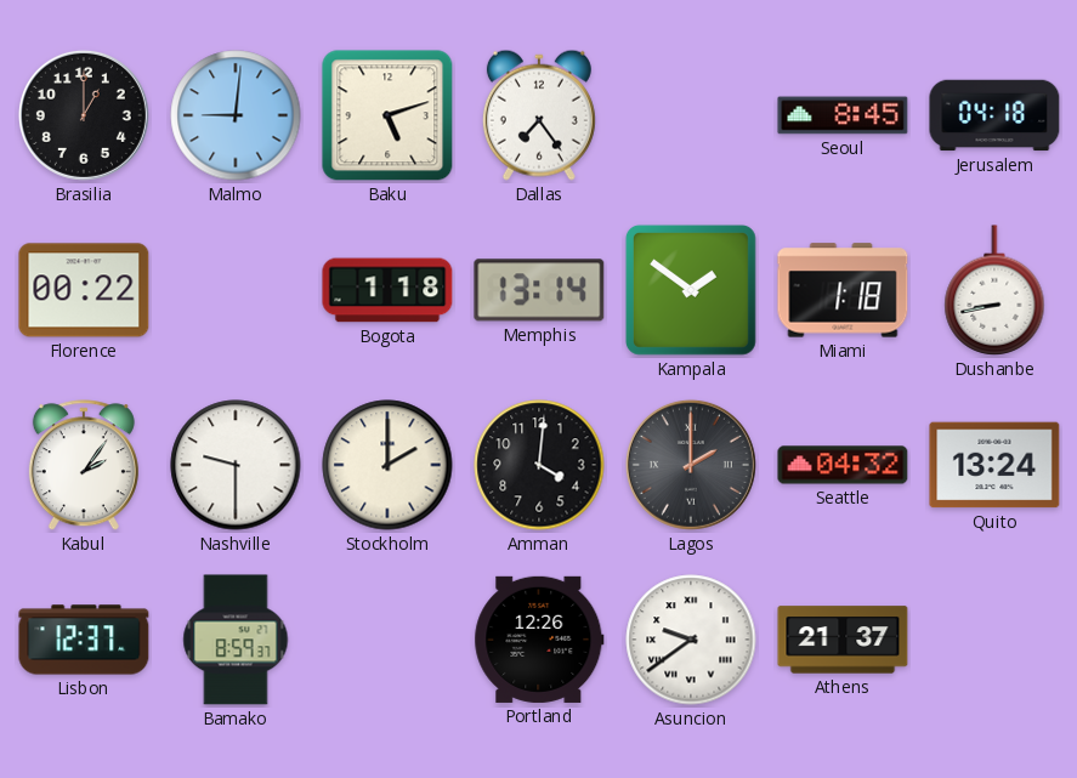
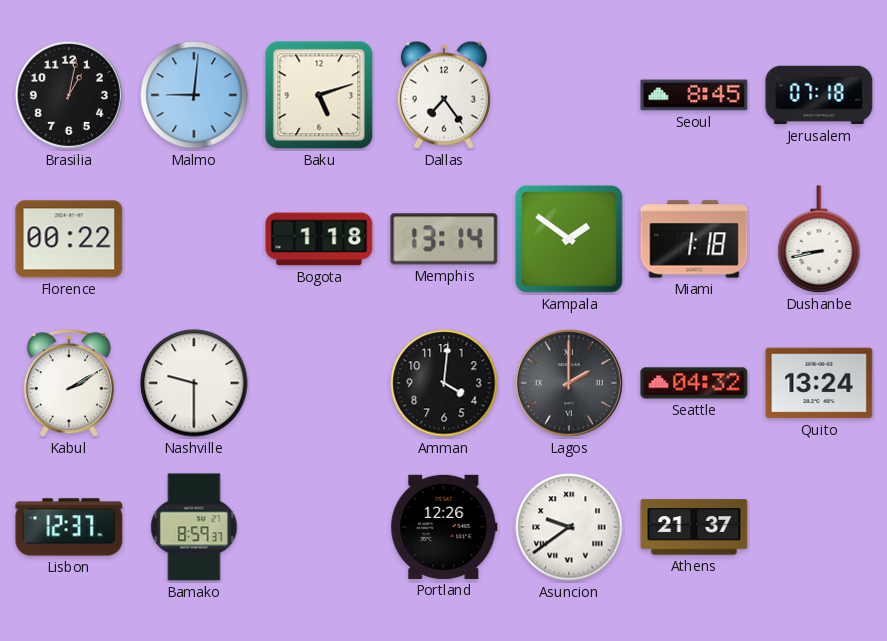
Brasilia: 1:00 -> 1:02 (69, 95)
Jerusalem: 04:18 -> 07:18 (819, 95)
Kabul: 2:06 -> 2:10 (69, 384)
Stockholm: 2:00 -> none (387, 465)
